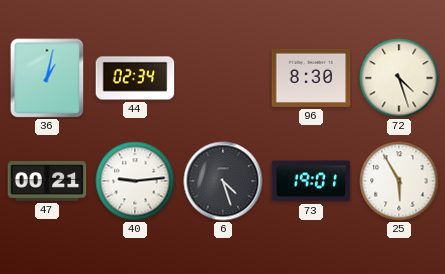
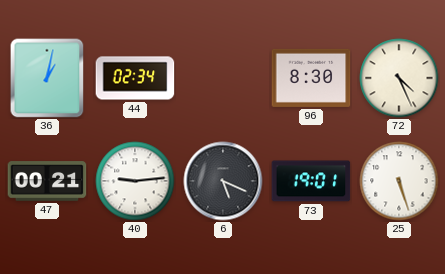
72: 4:27 -> 4:26 (399, 78)
6: 4:27 -> 5:19 (223, 181)
25: 5:55 -> 5:27 (399, 181)
